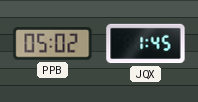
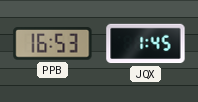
PPB: 05:02 -> 16:53 (53, 44)
